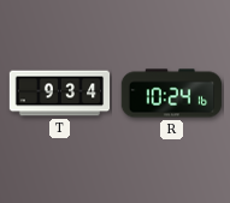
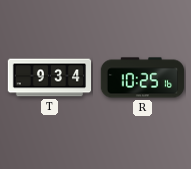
R: 10:24 -> 10:25 (143, 78)
